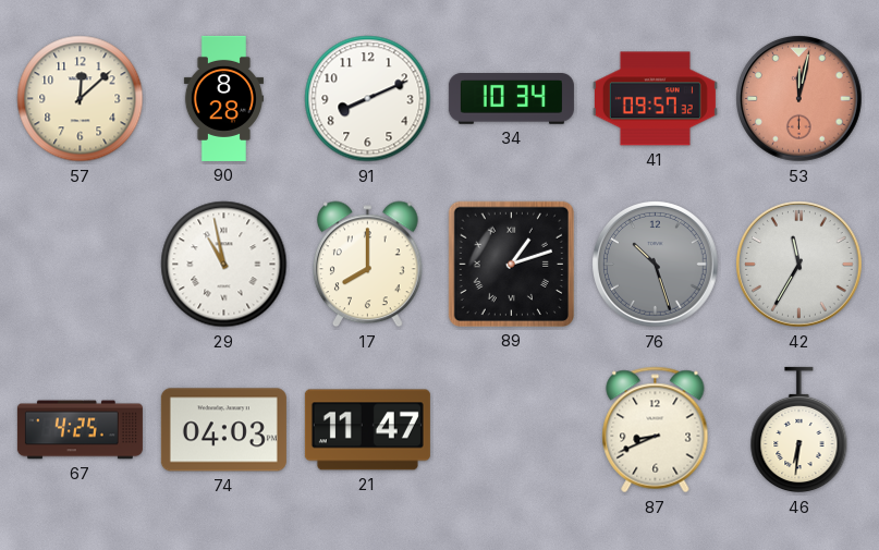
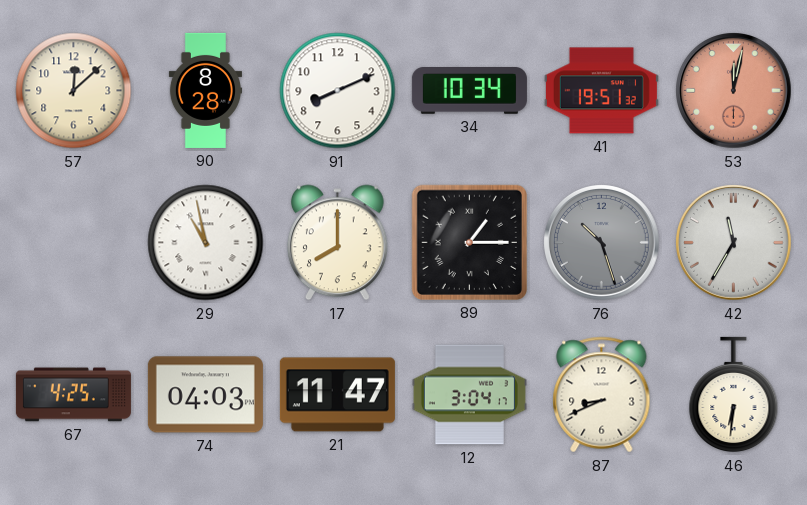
41: 09:57 -> 19:51 (601, 91)
89: 1:12 -> 1:15 (469, 242)
12: none -> 3:04 (469, 395)
